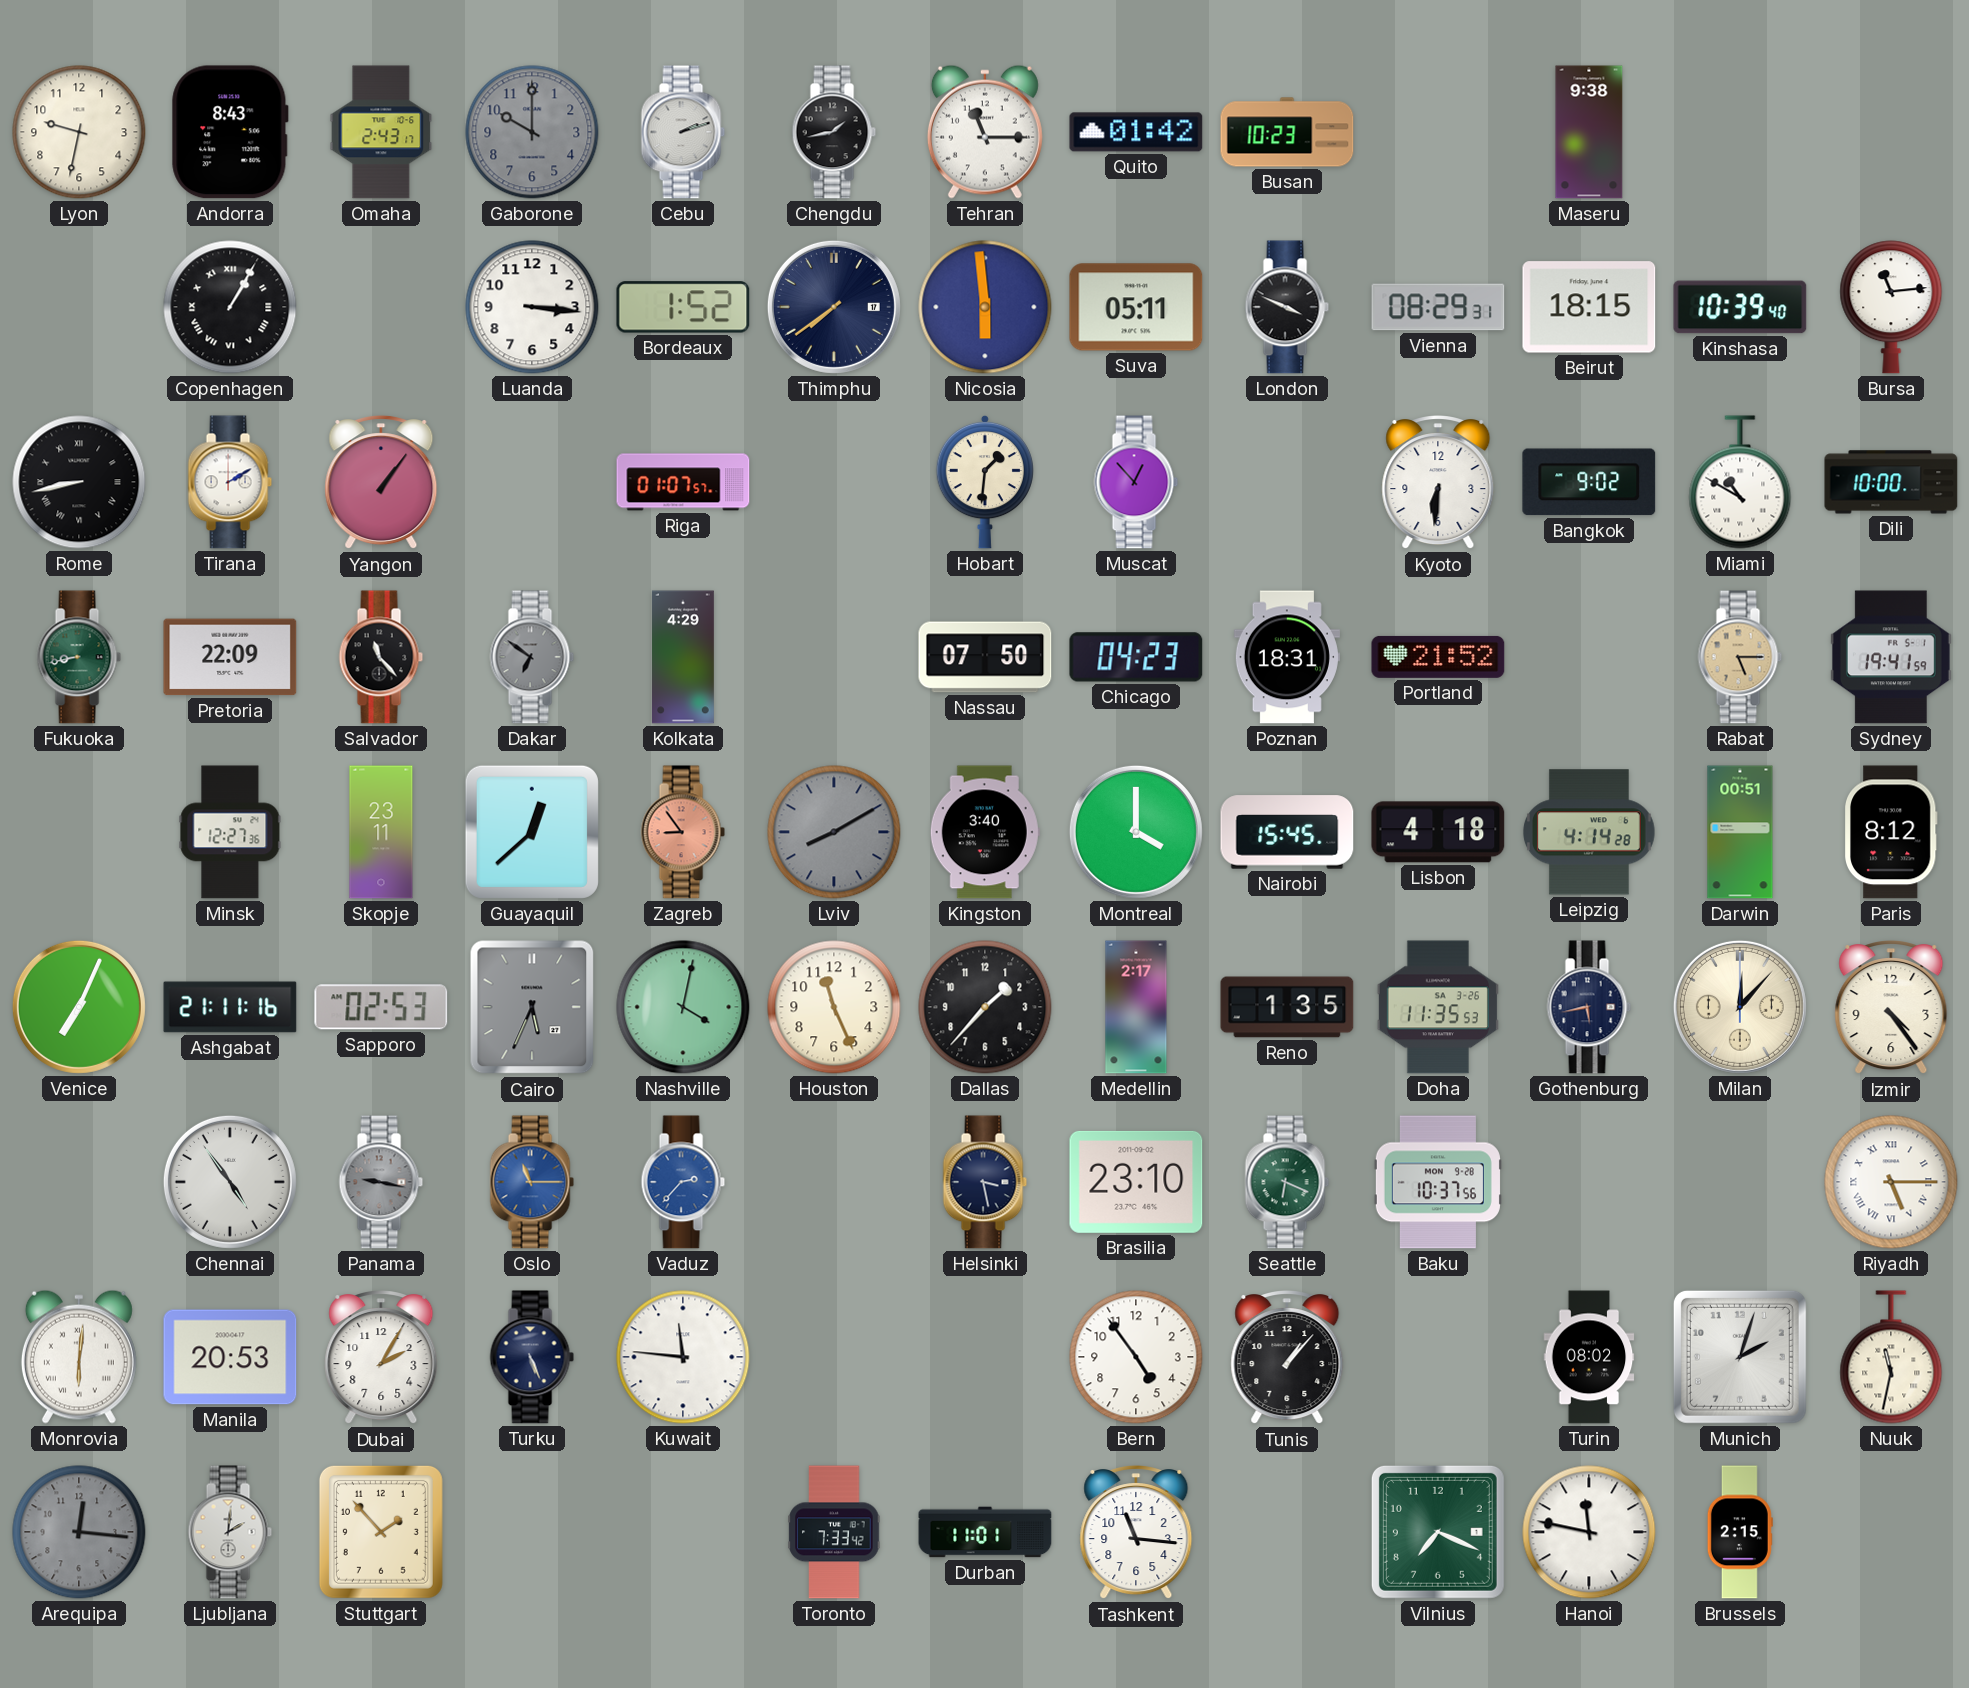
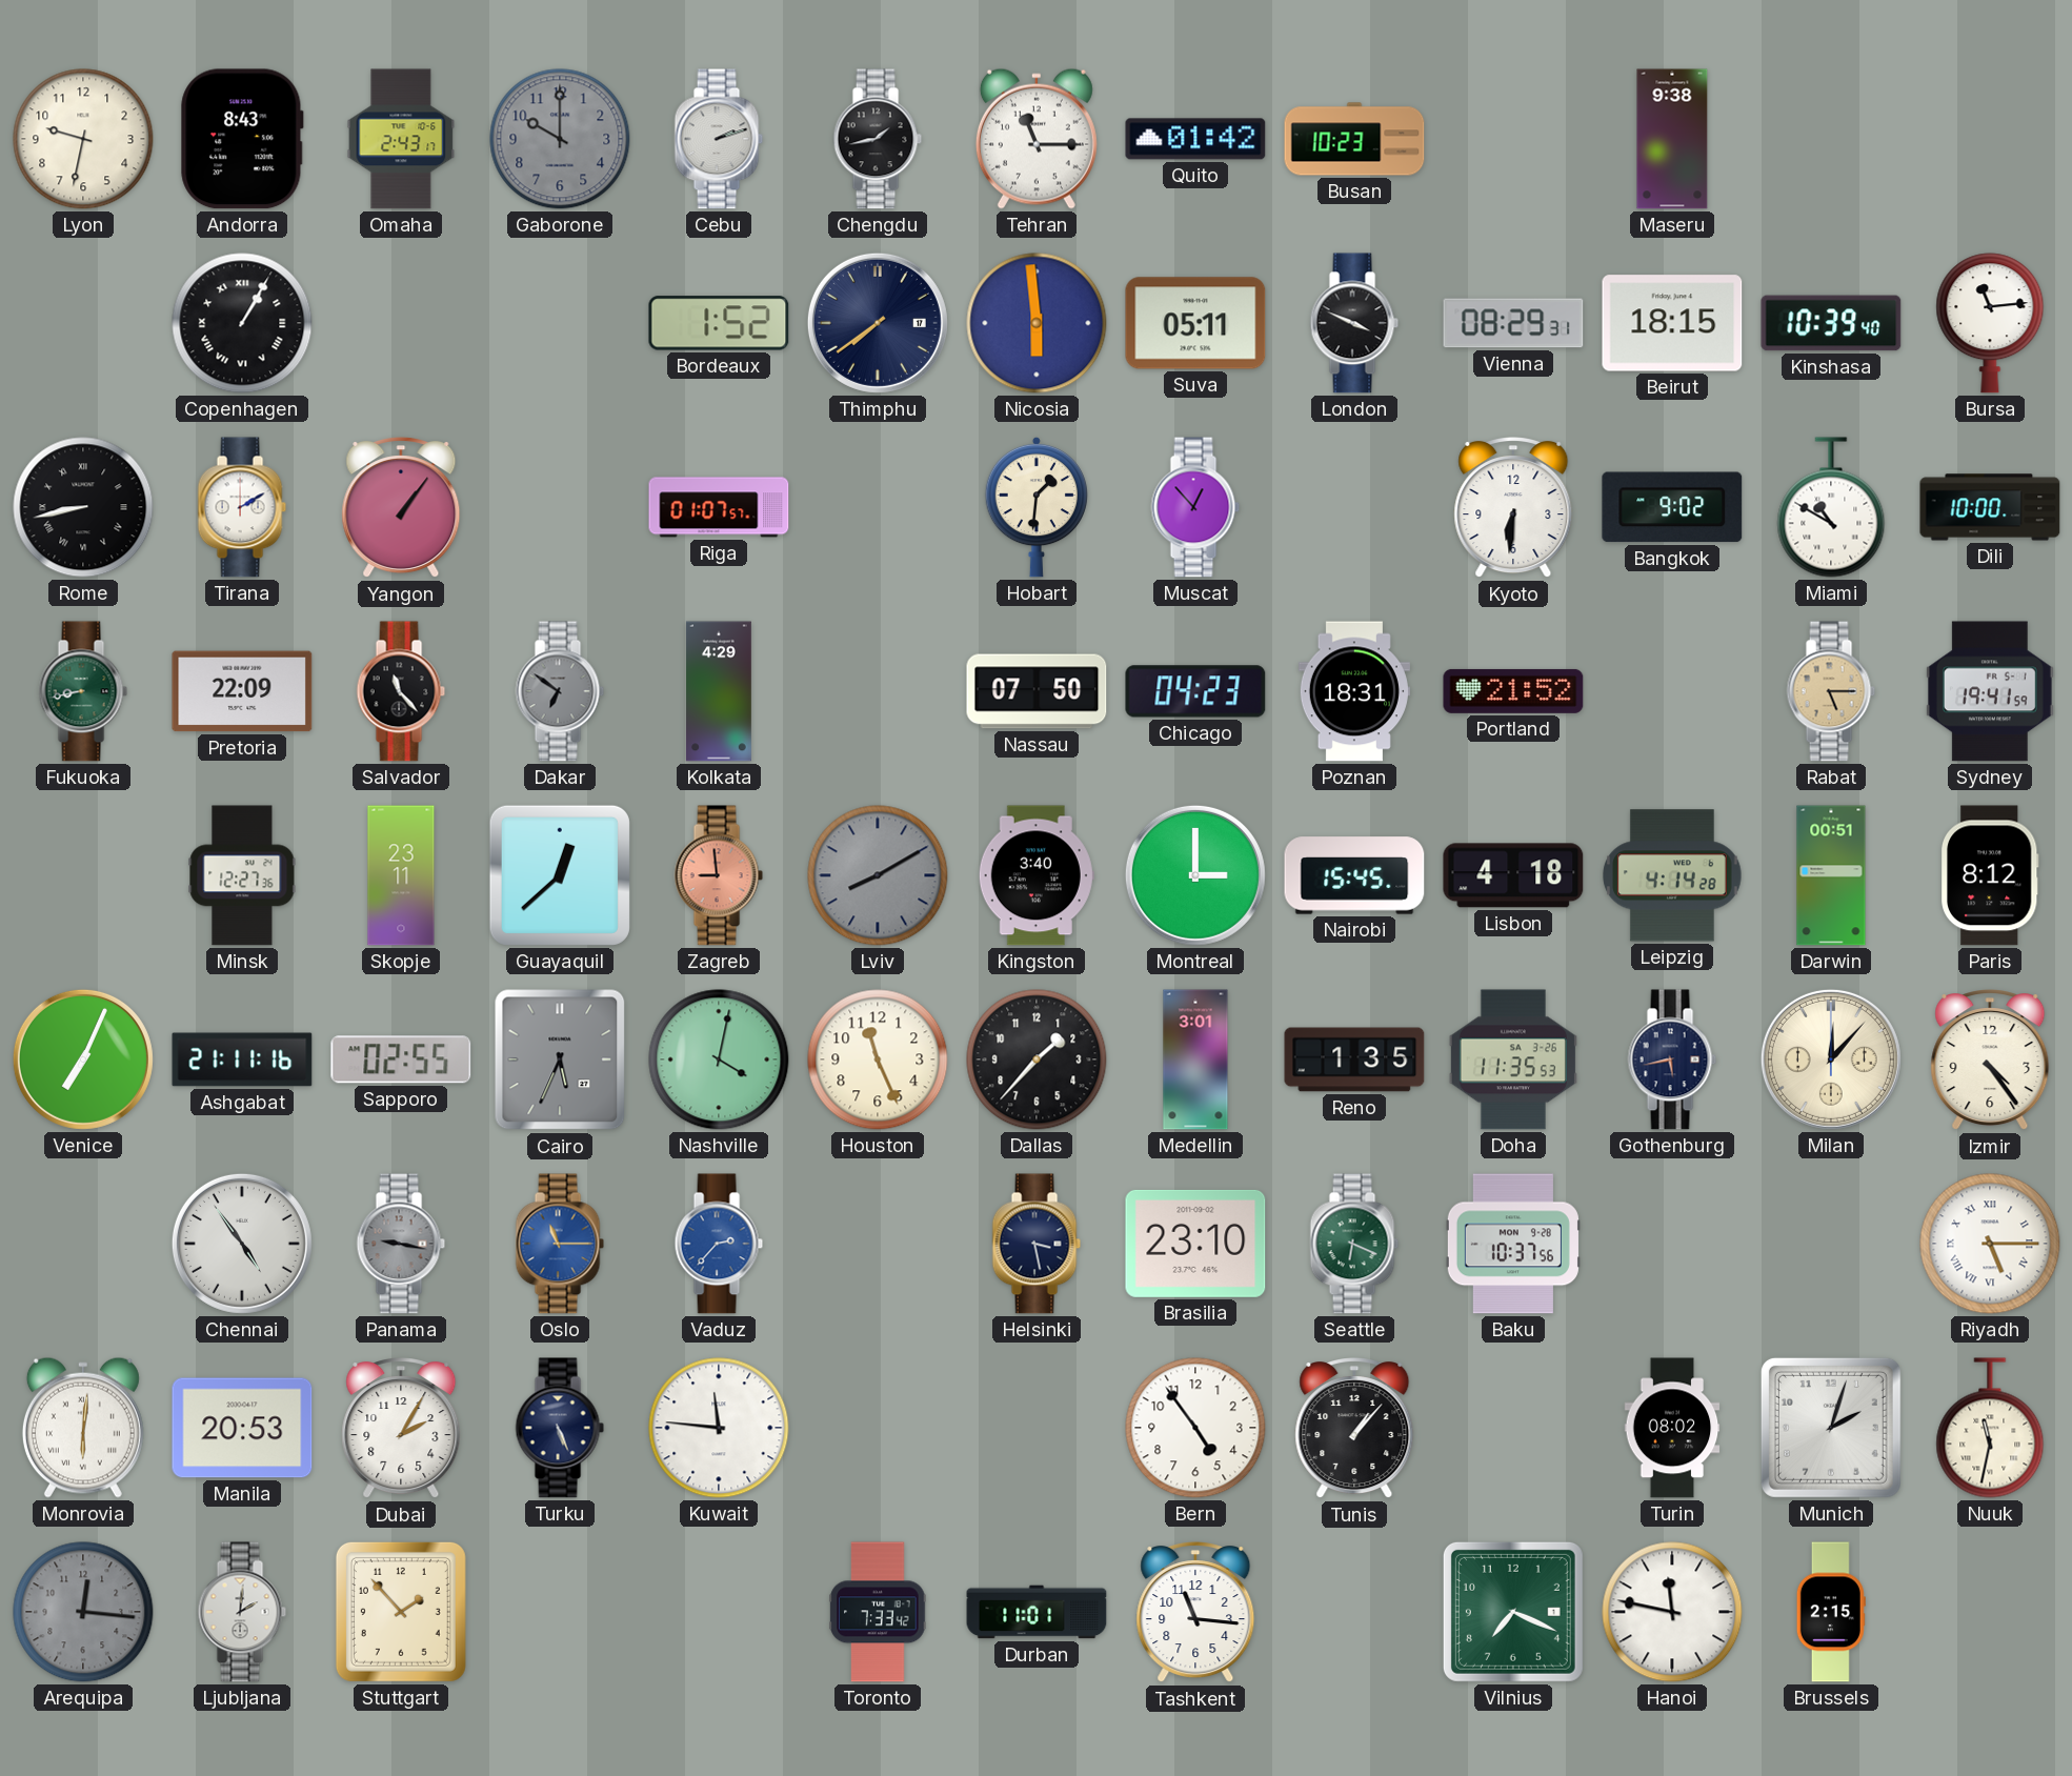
Luanda: 3:16 -> none (532, 307)
Zagreb: 8:54 -> 8:59 (719, 875)
Montreal: 4:00 -> 3:00 (1195, 875)
Sapporo: 02:53 -> 02:55 (401, 1059)
Medellin: 2:17 -> 3:01 (1195, 1059)
